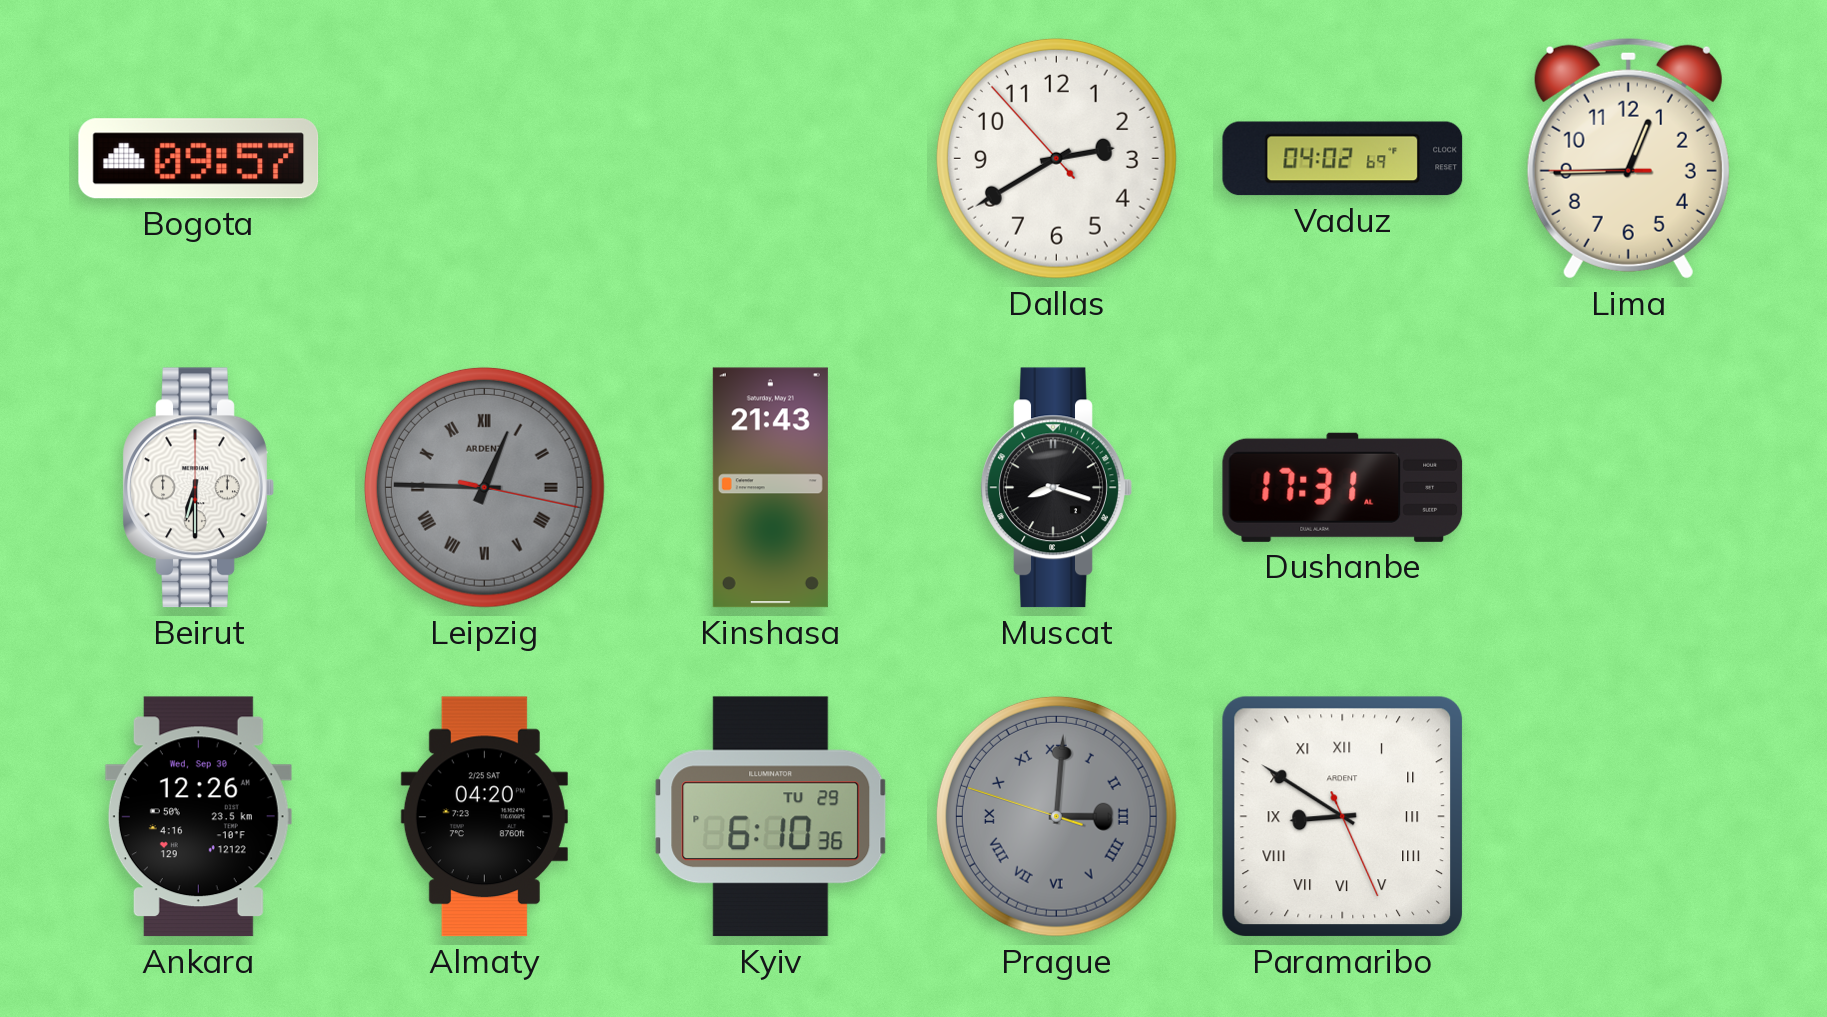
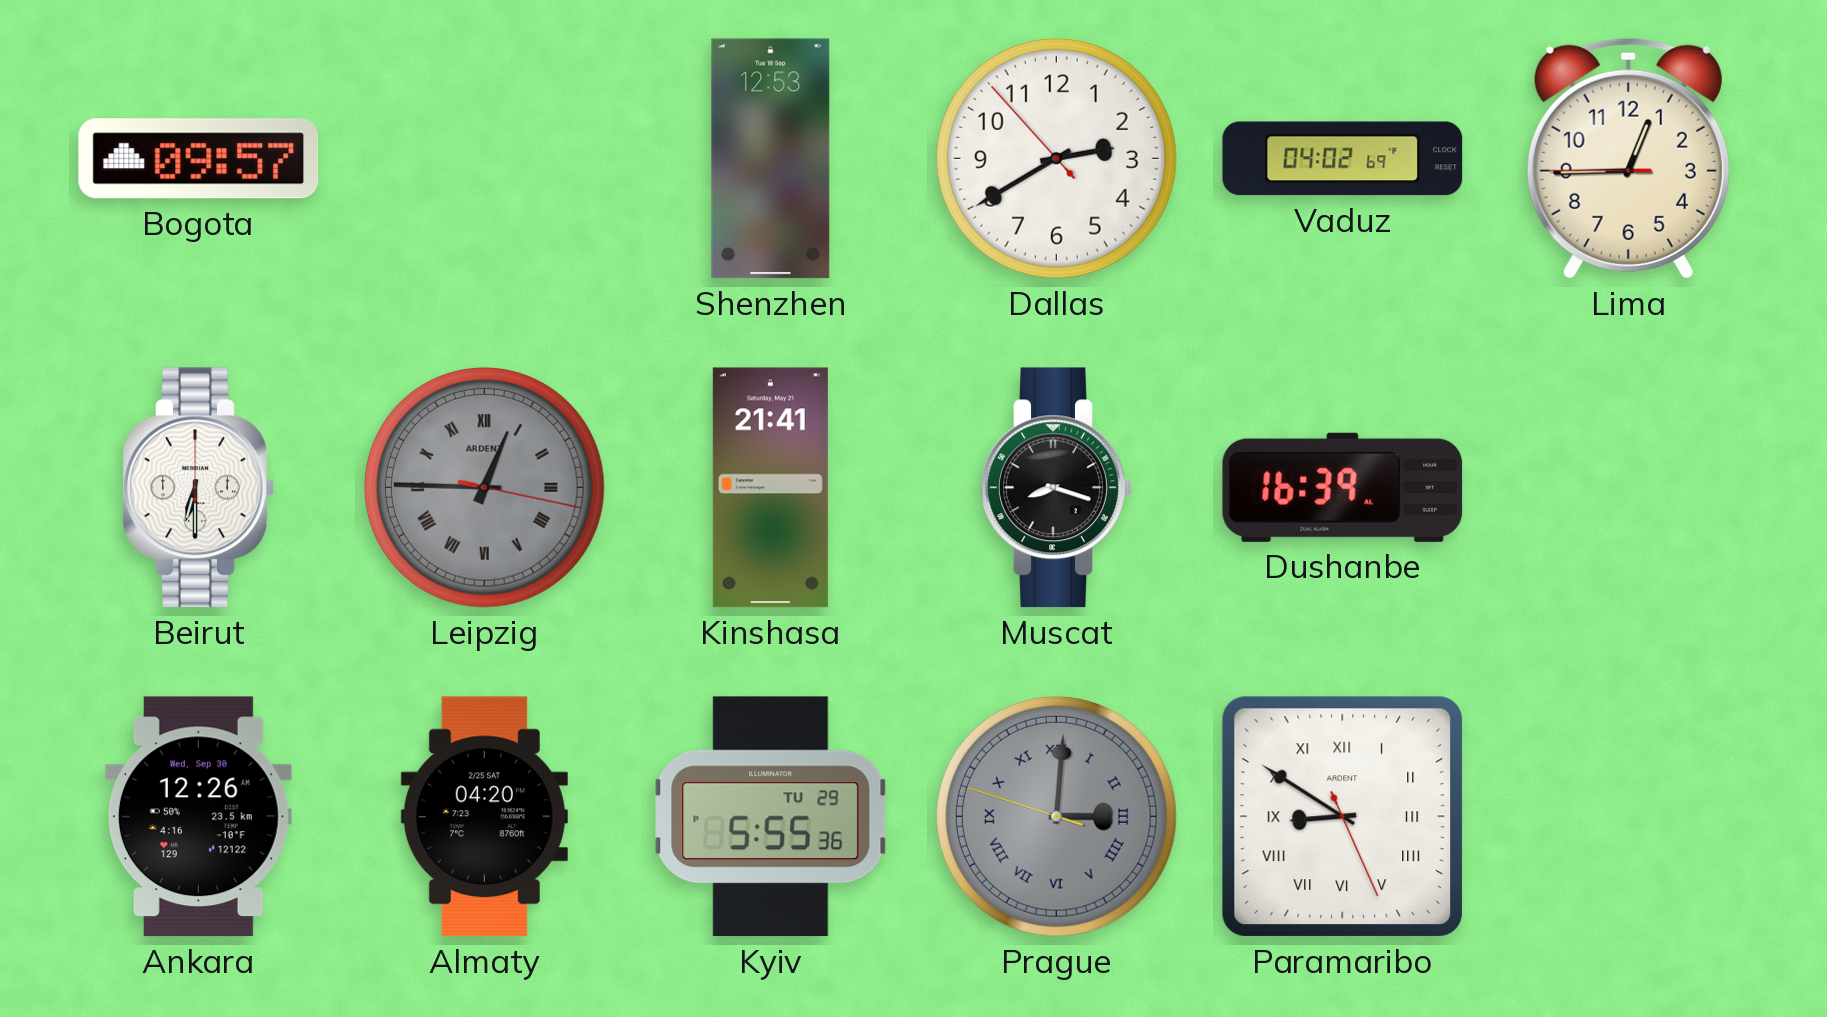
Shenzhen: none -> 12:53 (771, 159)
Kinshasa: 21:43 -> 21:41 (770, 488)
Dushanbe: 17:31 -> 16:39 (1343, 487)
Kyiv: 6:10 -> 5:55 (771, 817)
